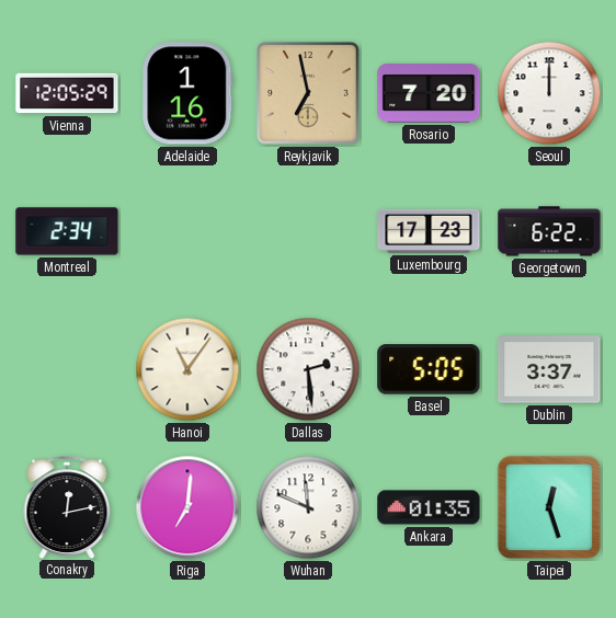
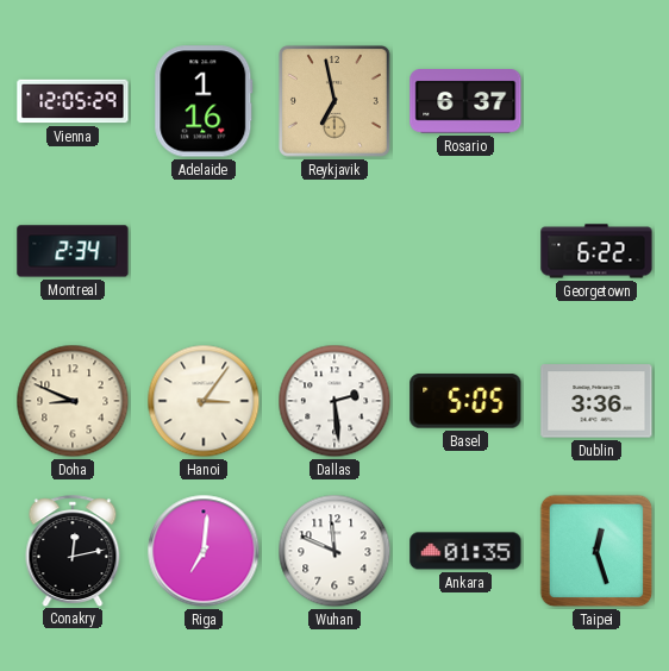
Rosario: 7:20 -> 6:37 (465, 101)
Seoul: 12:00 -> none (549, 93)
Luxembourg: 17:23 -> none (429, 231)
Doha: none -> 8:49 (73, 401)
Hanoi: 11:06 -> 3:06 (204, 401)
Dublin: 3:37 -> 3:36 (596, 401)
